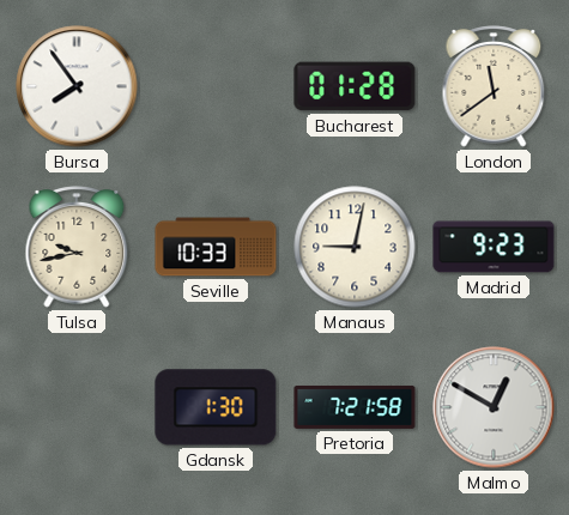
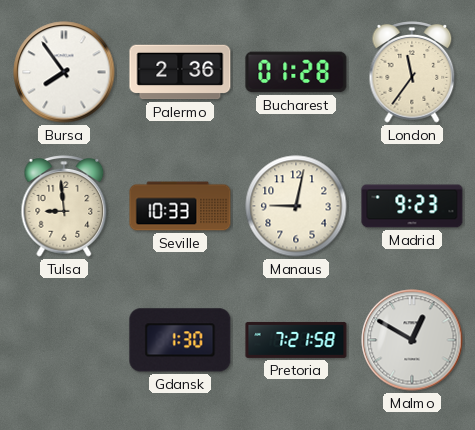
Palermo: none -> 2:36 (180, 72)
London: 11:39 -> 11:36 (412, 72)
Tulsa: 9:43 -> 8:59 (64, 206)
